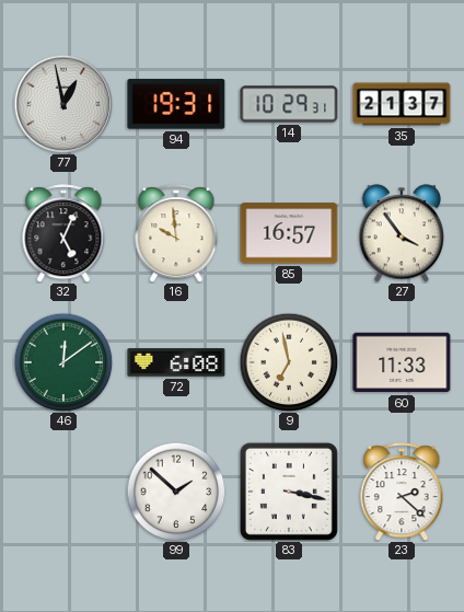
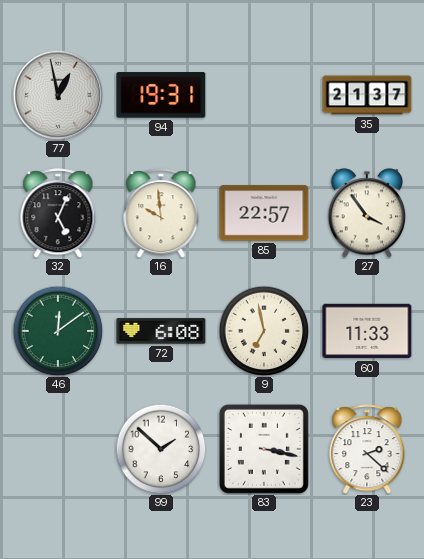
14: 10:29 -> none (289, 104)
85: 16:57 -> 22:57 (264, 213)
